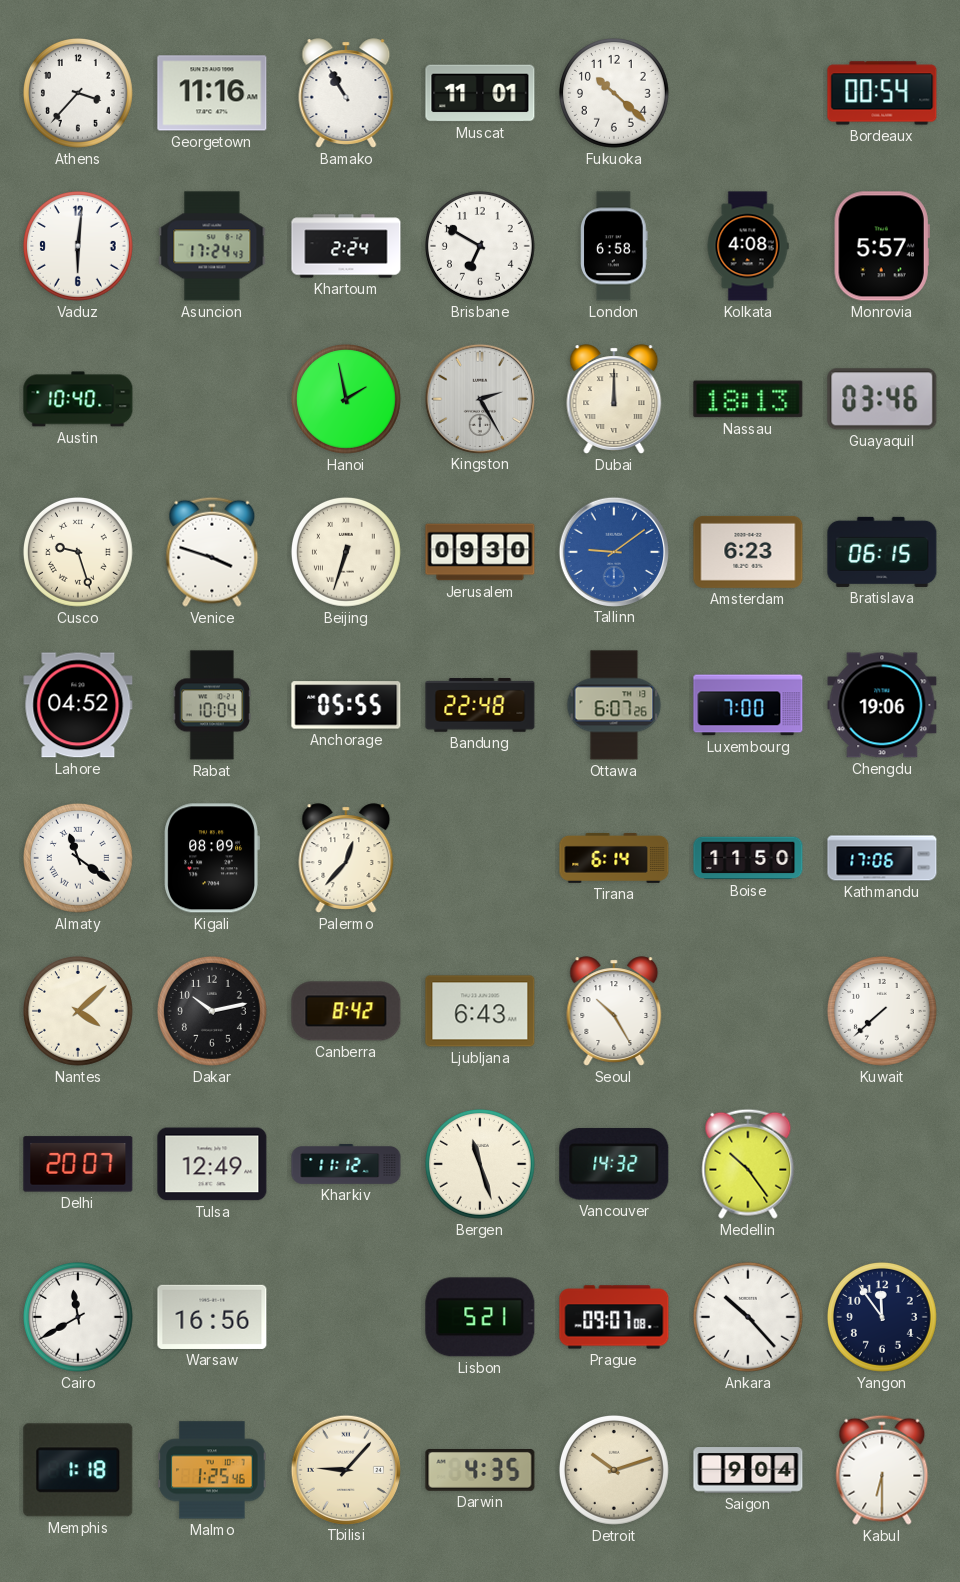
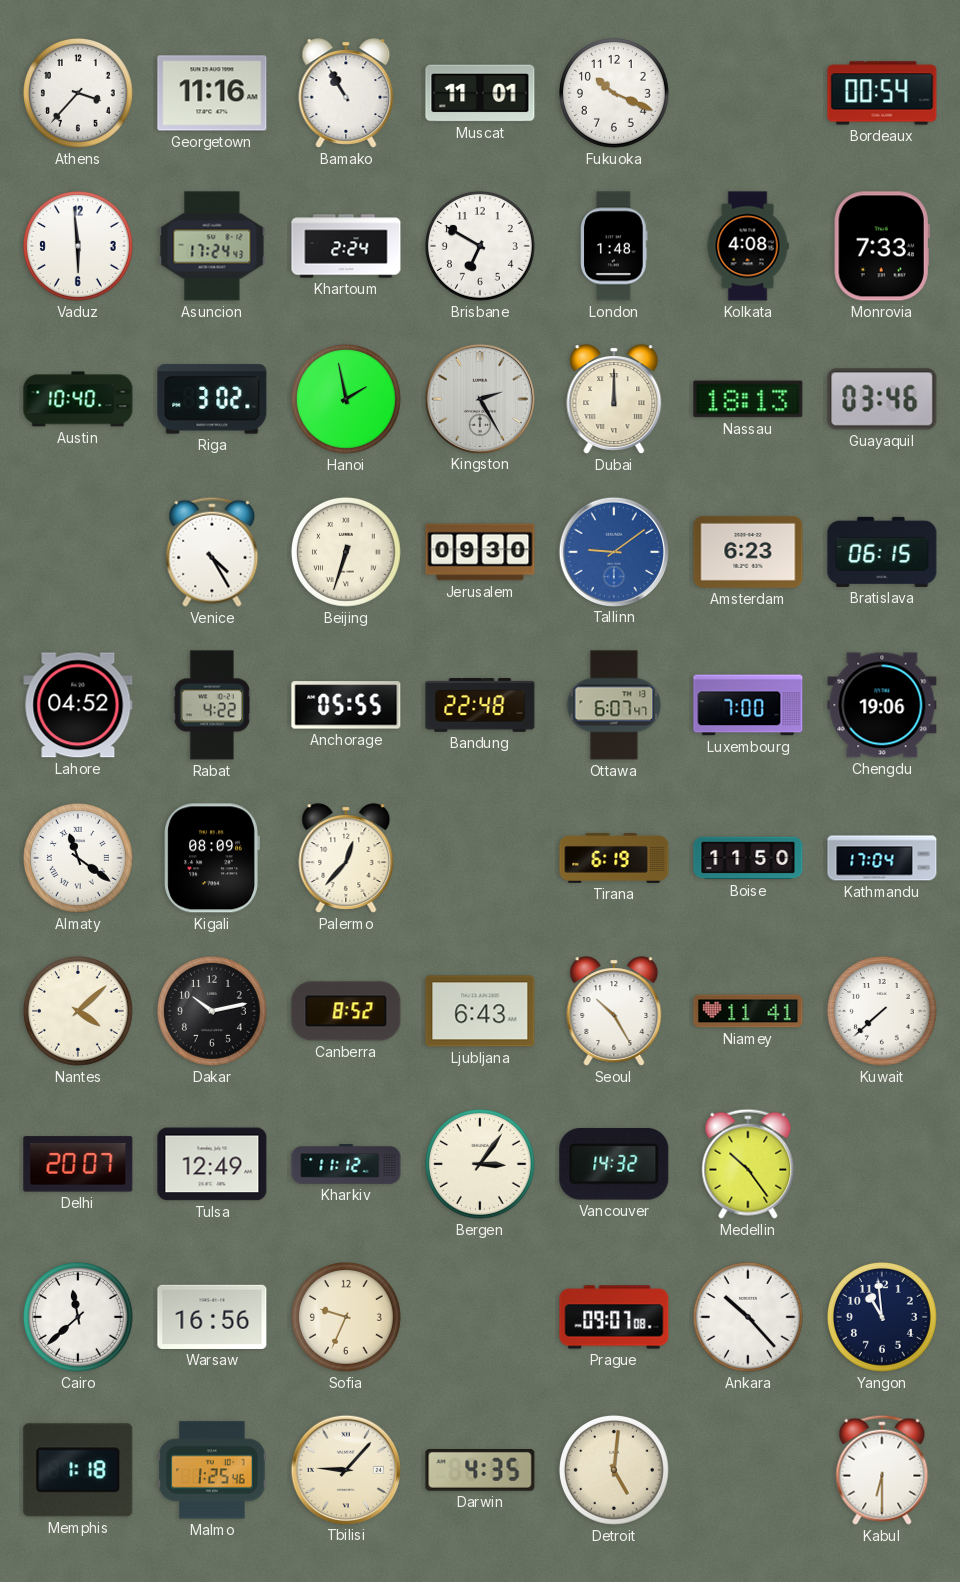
Fukuoka: 10:22 -> 10:19 (614, 93)
Vaduz: 6:01 -> 5:59 (78, 246)
London: 6:58 -> 1:48 (614, 246)
Monrovia: 5:57 -> 7:33 (882, 246)
Riga: none -> 3:02 (212, 399)
Cusco: 9:27 -> none (78, 552)
Venice: 3:48 -> 4:25 (212, 552)
Rabat: 10:04 -> 4:22 (211, 705)
Ottawa: 6:07:26 -> 6:07:47 (614, 705)
Tirana: 6:14 -> 6:19 (614, 858)
Kathmandu: 17:06 -> 17:04 (882, 858)
Canberra: 8:42 -> 8:52 (346, 1011)
Niamey: none -> 11:41 (748, 1011)
Bergen: 11:27 -> 3:06 (480, 1164)
Cairo: 11:40 -> 11:38 (78, 1317)
Sofia: none -> 9:34 (346, 1317)
Lisbon: 5:21 -> none (480, 1317)
Yangon: 11:54 -> 10:59 (882, 1317)
Detroit: 10:12 -> 5:01 (614, 1470)
Saigon: 9:04 -> none (748, 1470)
